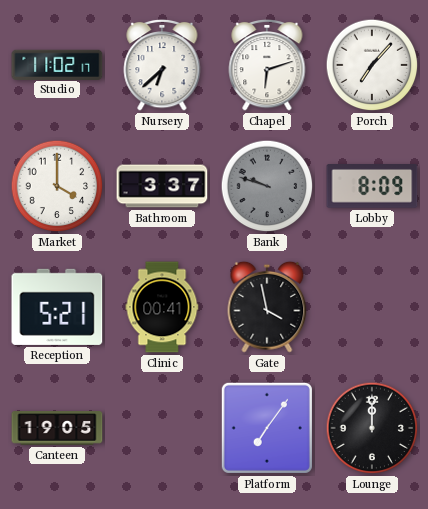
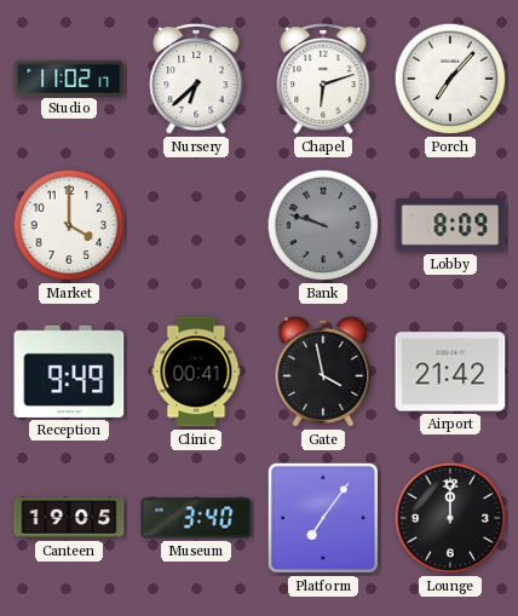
Bathroom: 3:37 -> none (162, 186)
Reception: 5:21 -> 9:49 (69, 372)
Airport: none -> 21:42 (450, 372)
Museum: none -> 3:40 (196, 518)
